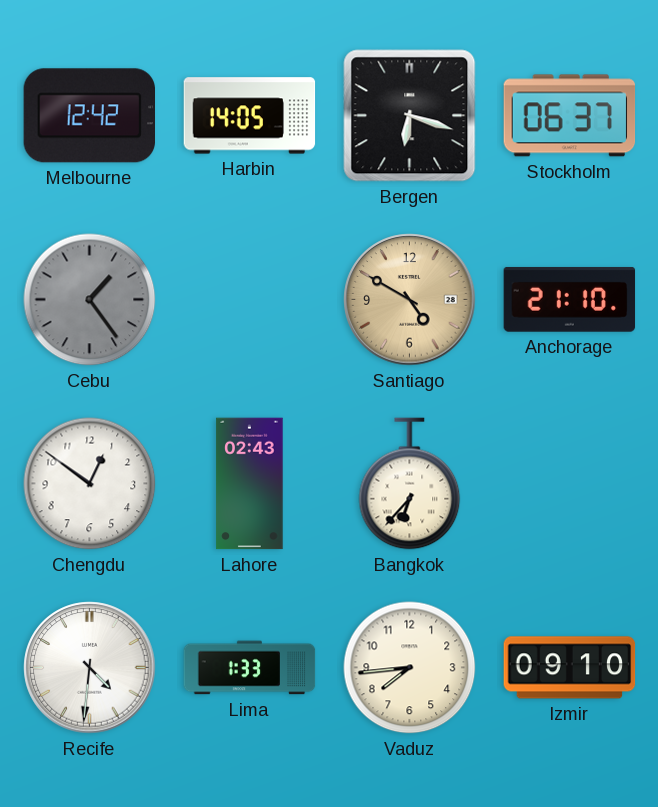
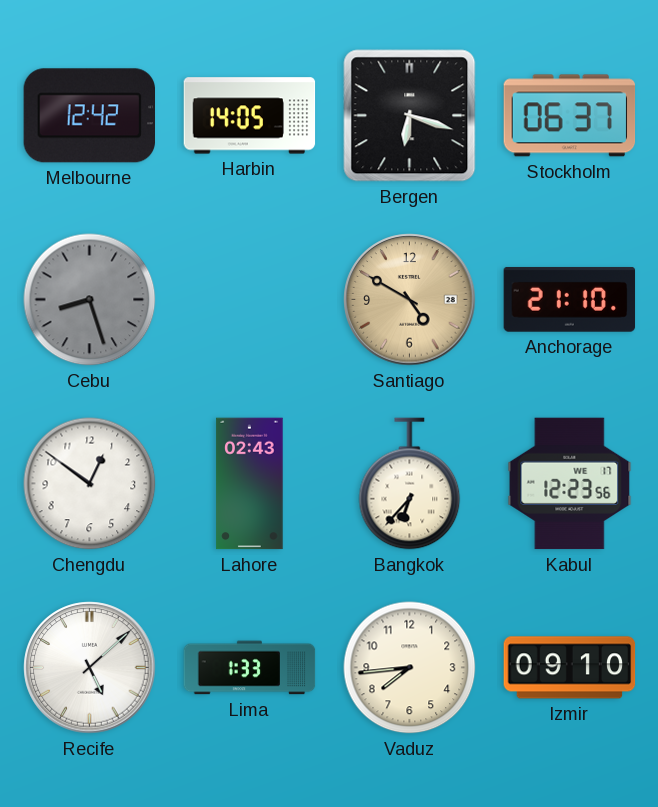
Cebu: 1:24 -> 8:27 (90, 300)
Kabul: none -> 12:23 (570, 484)
Recife: 4:31 -> 5:08 (90, 668)
